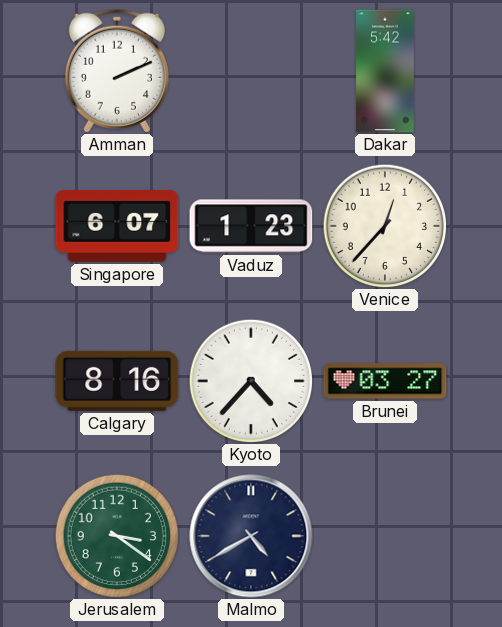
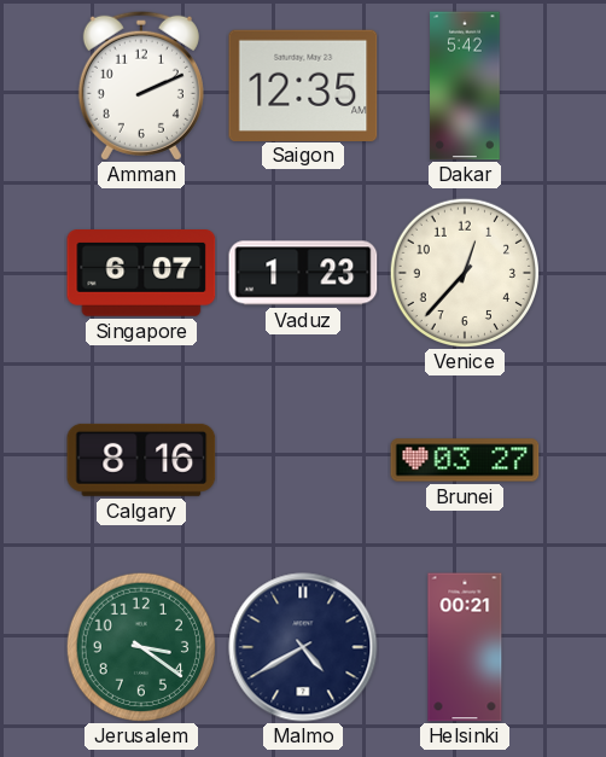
Saigon: none -> 12:35 (303, 85)
Kyoto: 4:37 -> none (250, 380)
Helsinki: none -> 00:21 (465, 647)
